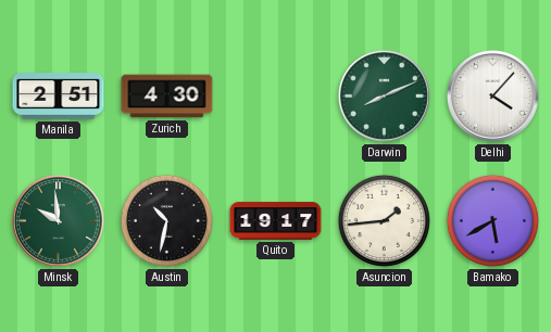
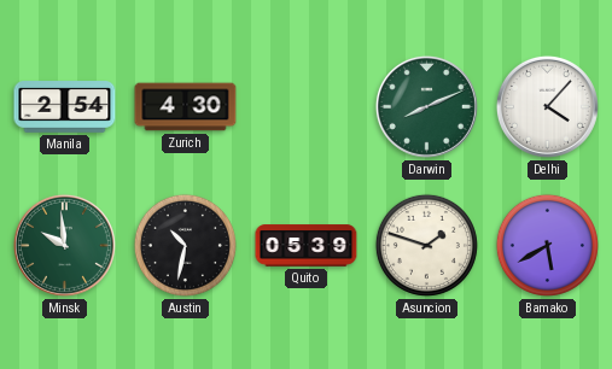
Manila: 2:51 -> 2:54 (65, 107)
Quito: 19:17 -> 05:39 (307, 246)
Asuncion: 1:44 -> 1:48 (426, 245)
